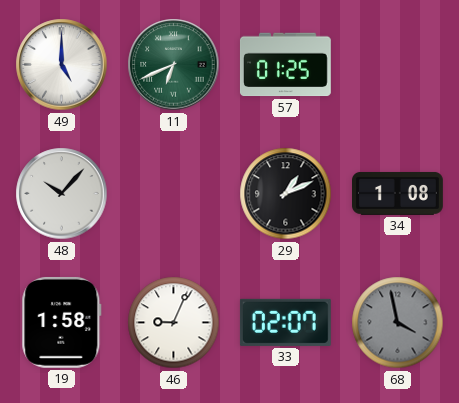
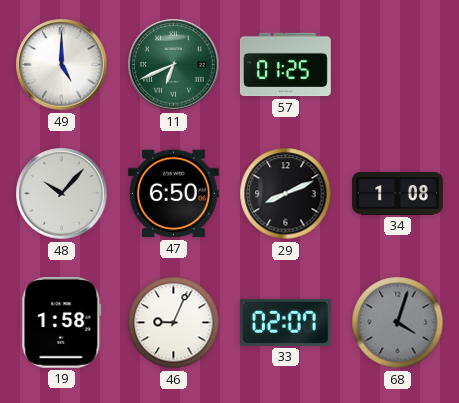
47: none -> 6:50 (173, 194)
29: 1:11 -> 8:11 (286, 194)
68: 3:58 -> 4:03 (398, 323)
